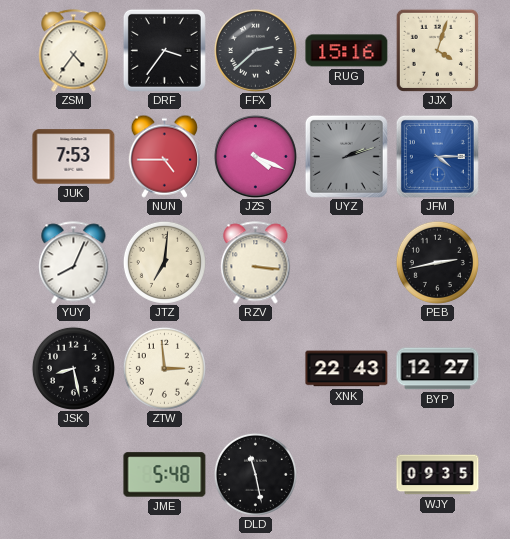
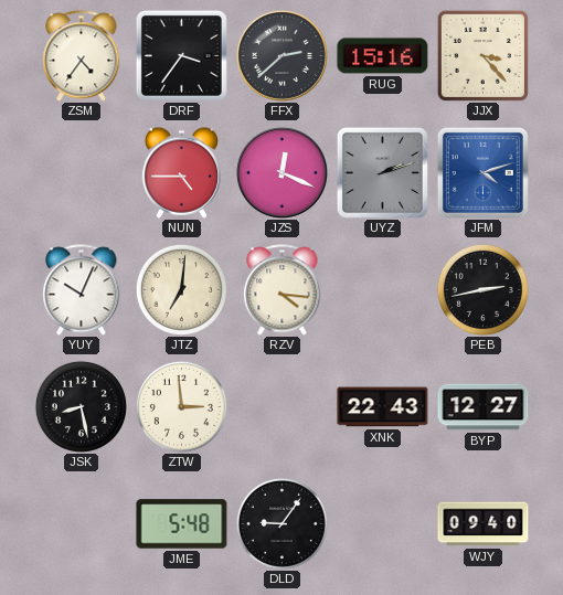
JJX: 4:03 -> 3:23 (482, 55)
JUK: 7:53 -> none (74, 157)
JZS: 4:19 -> 12:19 (281, 172)
JFM: 4:15 -> 4:12 (482, 172)
YUY: 8:04 -> 10:04 (82, 290)
RZV: 3:16 -> 4:16 (283, 290)
DLD: 11:28 -> 9:06 (281, 523)
WJY: 09:35 -> 09:40 (484, 524)
